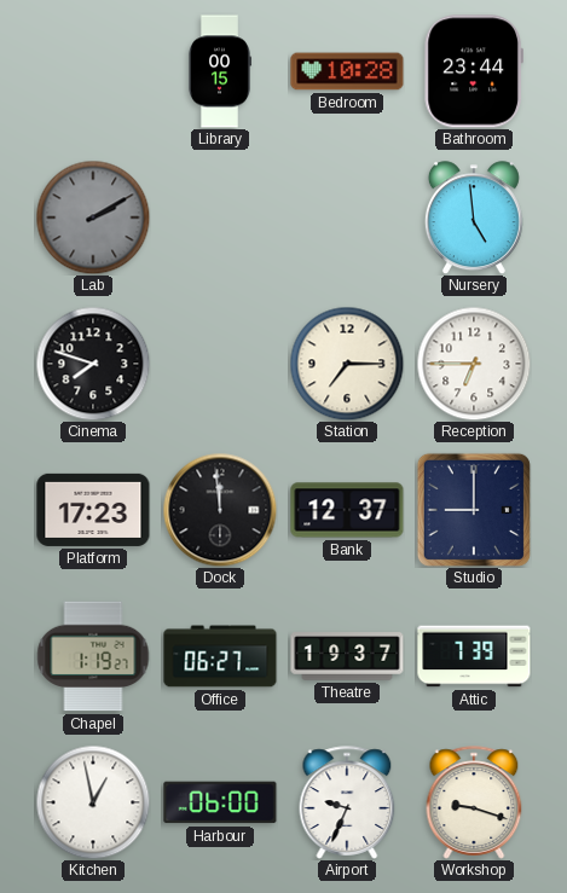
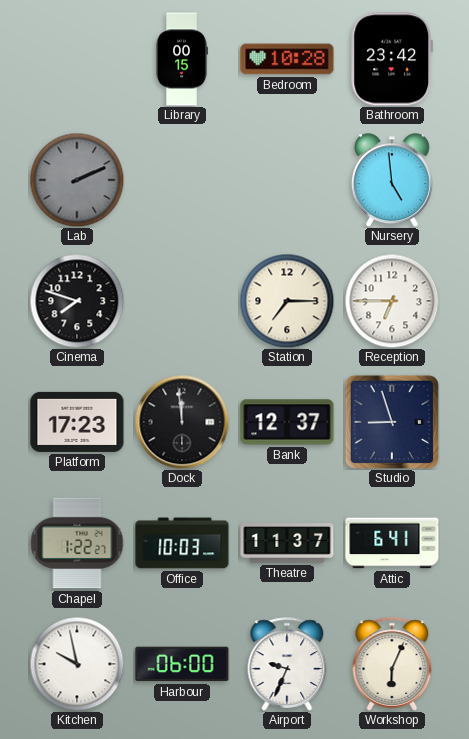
Bathroom: 23:44 -> 23:42 (391, 59)
Lab: 2:10 -> 2:11 (77, 180)
Studio: 9:00 -> 8:57 (392, 422)
Chapel: 1:19 -> 1:22 (77, 543)
Office: 06:27 -> 10:03 (182, 543)
Theatre: 19:37 -> 11:37 (287, 543)
Attic: 7:39 -> 6:41 (392, 543)
Kitchen: 12:58 -> 9:58 (77, 664)
Workshop: 9:18 -> 6:04 (392, 664)
